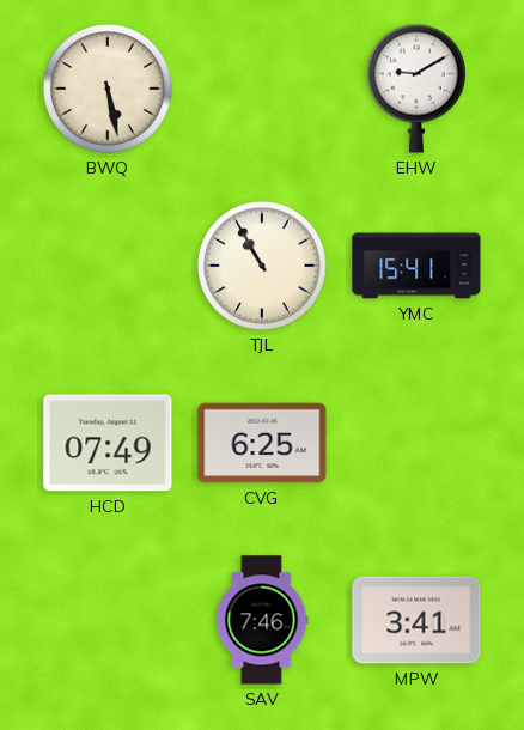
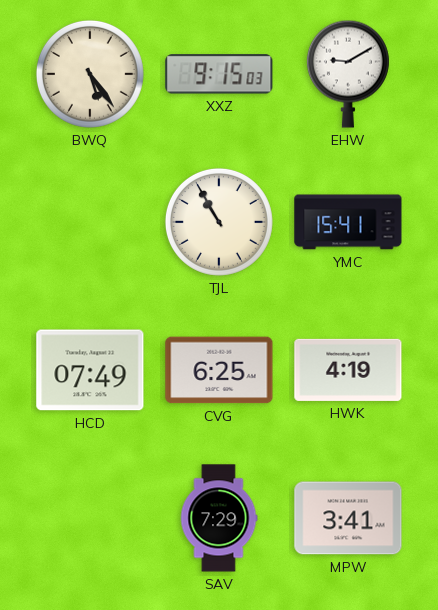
BWQ: 5:28 -> 5:24 (90, 74)
XXZ: none -> 9:15 (219, 74)
HWK: none -> 4:19 (348, 370)
SAV: 7:46 -> 7:29 (219, 518)
